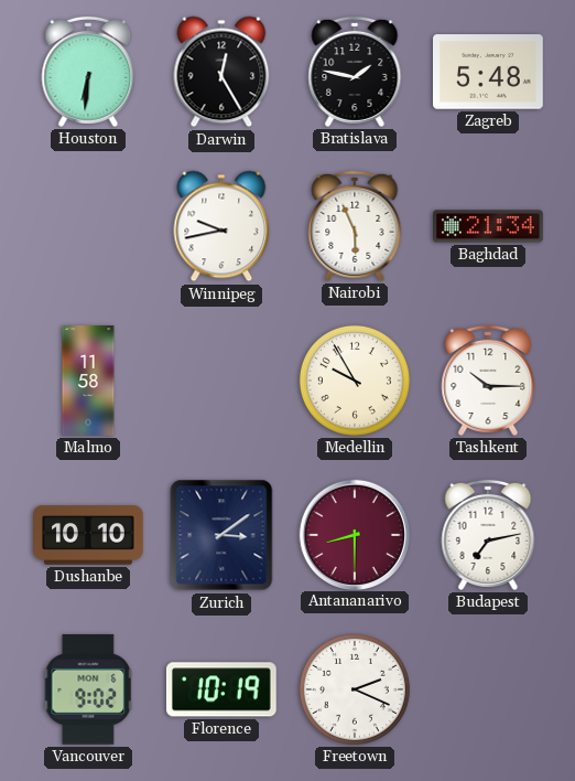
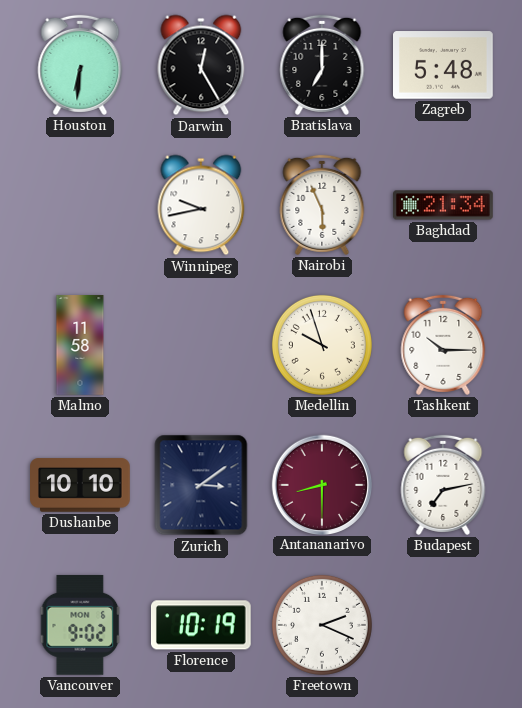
Bratislava: 1:47 -> 7:00 (322, 65)
Medellin: 9:55 -> 9:57 (322, 345)
